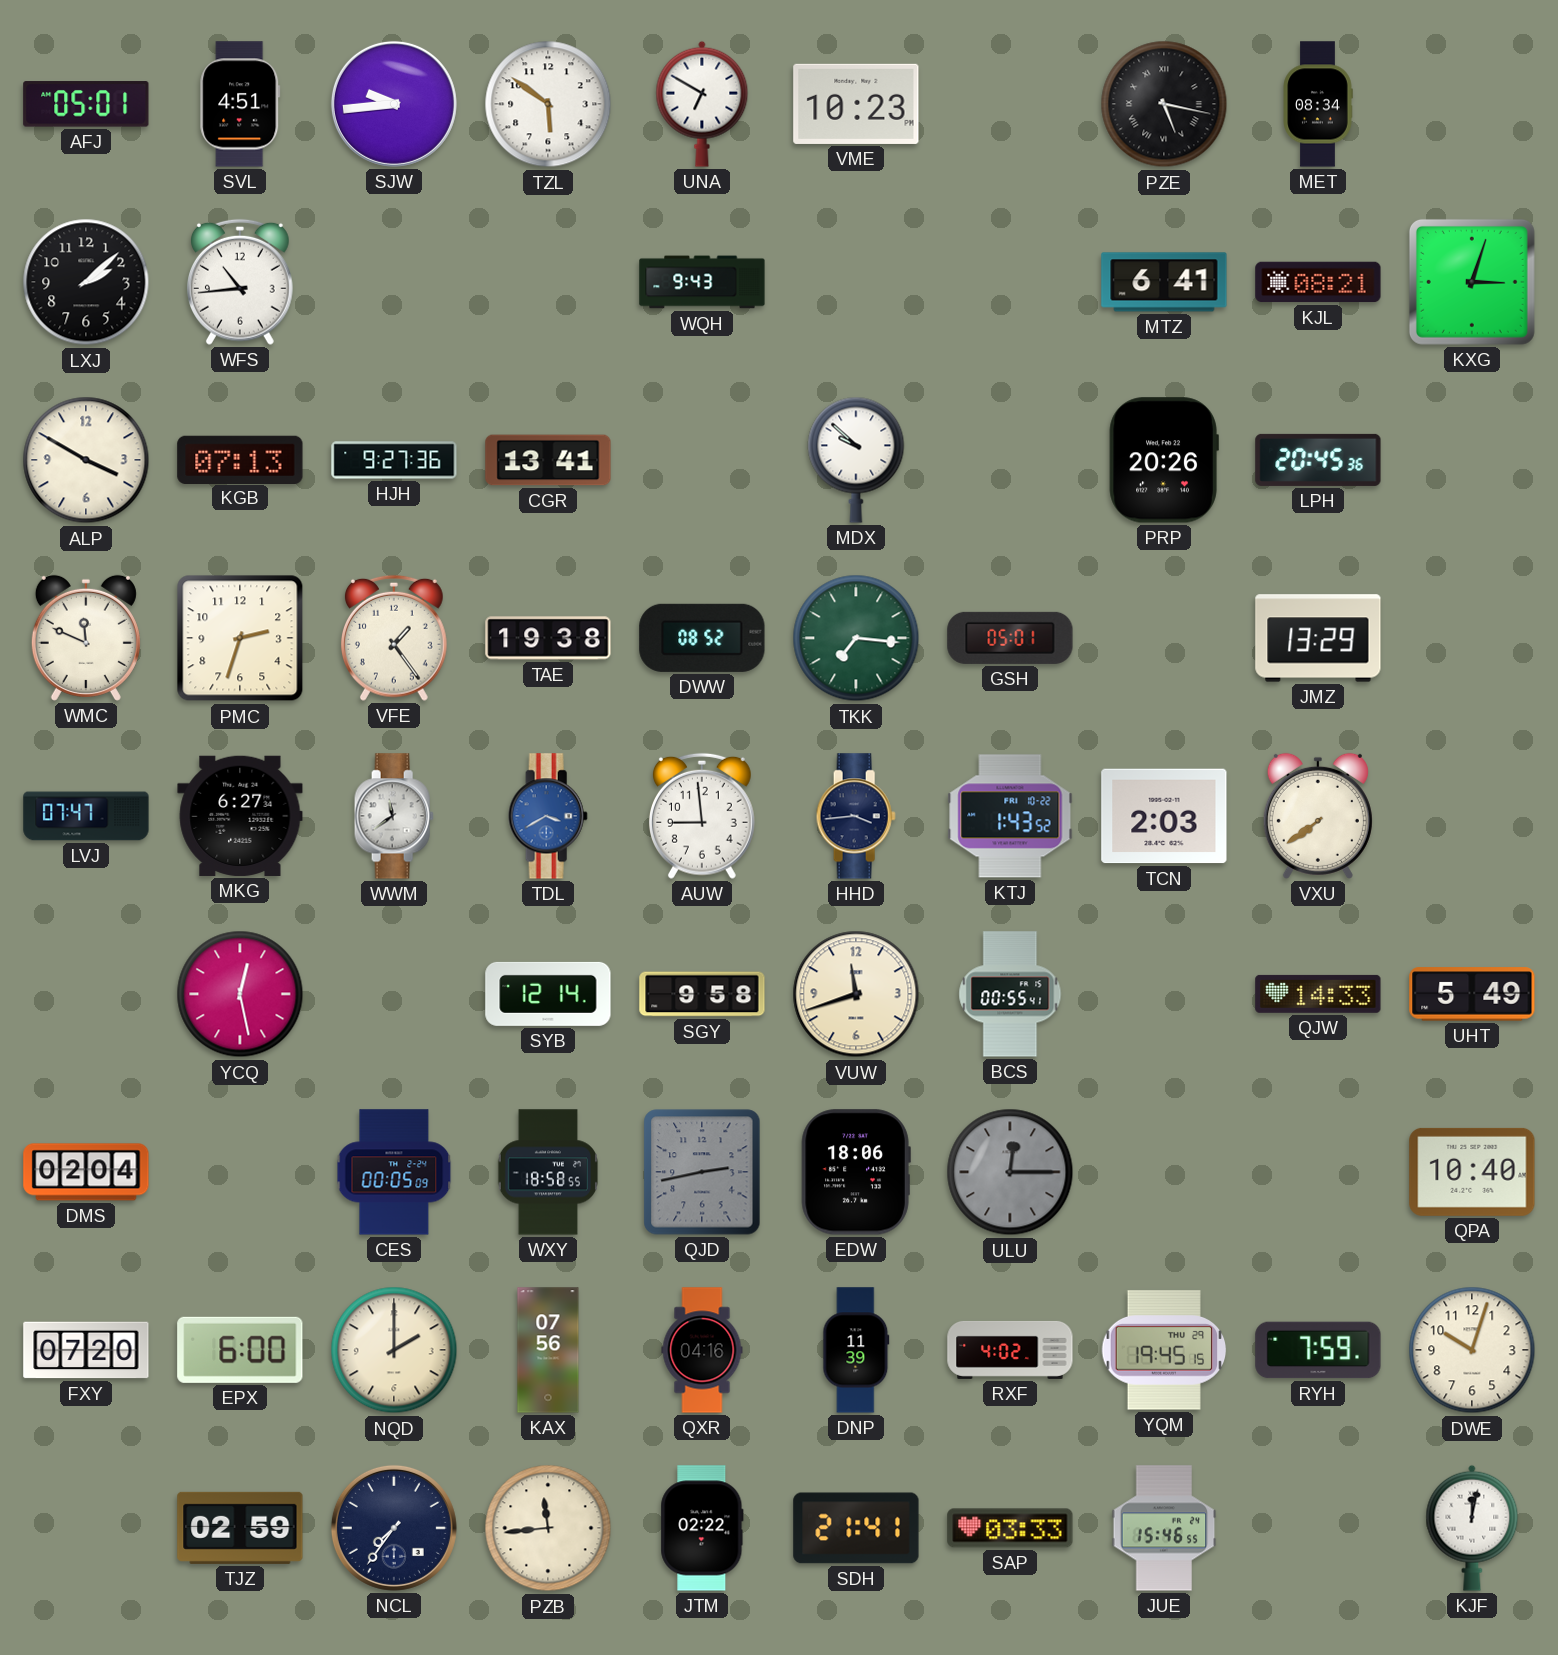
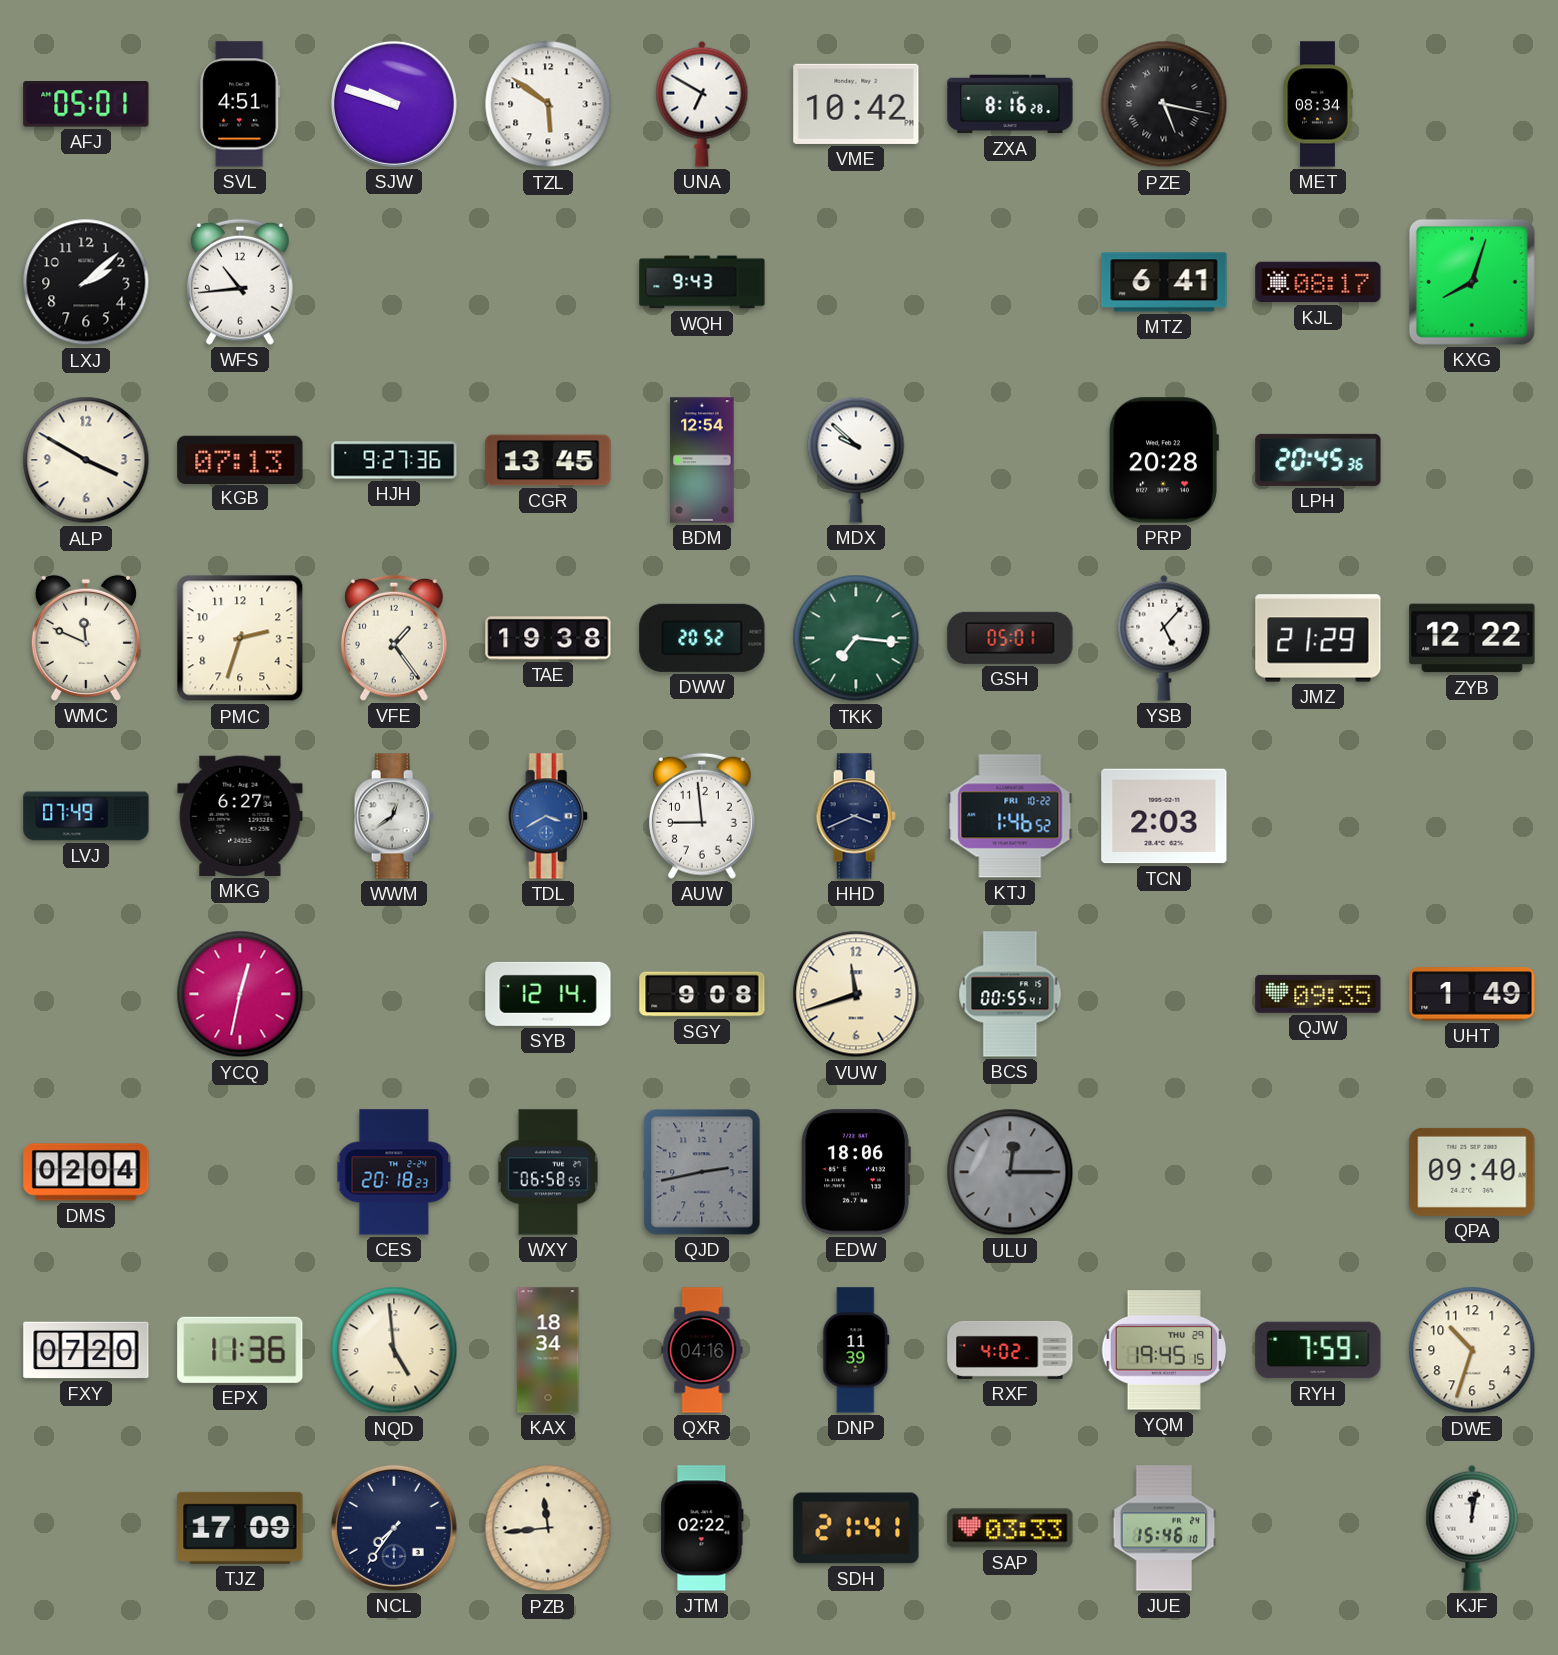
SJW: 9:44 -> 9:48 (394, 104)
VME: 10:23 -> 10:42 (856, 104)
ZXA: none -> 8:16 (1010, 104)
KJL: 08:21 -> 08:17 (1318, 282)
KXG: 3:03 -> 8:03 (1472, 282)
CGR: 13:41 -> 13:45 (548, 460)
BDM: none -> 12:54 (702, 460)
PRP: 20:26 -> 20:28 (1164, 460)
DWW: 08:52 -> 20:52 (702, 638)
YSB: none -> 5:07 (1164, 638)
JMZ: 13:29 -> 21:29 (1318, 638)
ZYB: none -> 12:22 (1472, 638)
LVJ: 07:47 -> 07:49 (86, 816)
WWM: 11:39 -> 12:39 (394, 816)
HHD: 3:44 -> 3:41 (856, 816)
KTJ: 1:43 -> 1:46 (1010, 816)
VXU: 7:39 -> none (1318, 816)
YCQ: 12:28 -> 12:32 (240, 994)
SGY: 9:58 -> 9:08 (702, 994)
QJW: 14:33 -> 09:35 (1318, 994)
UHT: 5:49 -> 1:49 (1472, 994)
CES: 00:05 -> 20:18 (394, 1172)
WXY: 18:58 -> 06:58 (548, 1172)
QPA: 10:40 -> 09:40 (1472, 1172)
EPX: 6:00 -> 11:36 (240, 1350)
NQD: 2:00 -> 4:59 (394, 1350)
KAX: 07:56 -> 18:34 (548, 1350)
DWE: 10:03 -> 10:33 (1472, 1350)
TJZ: 02:59 -> 17:09 (240, 1528)
JUE: 15:46:55 -> 15:46:10 (1164, 1528)
